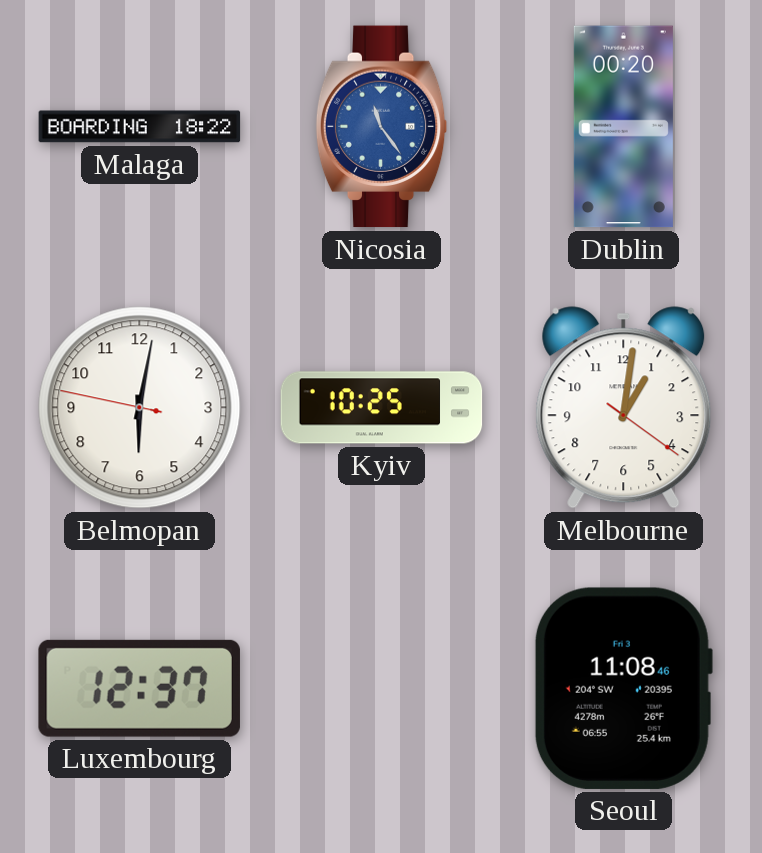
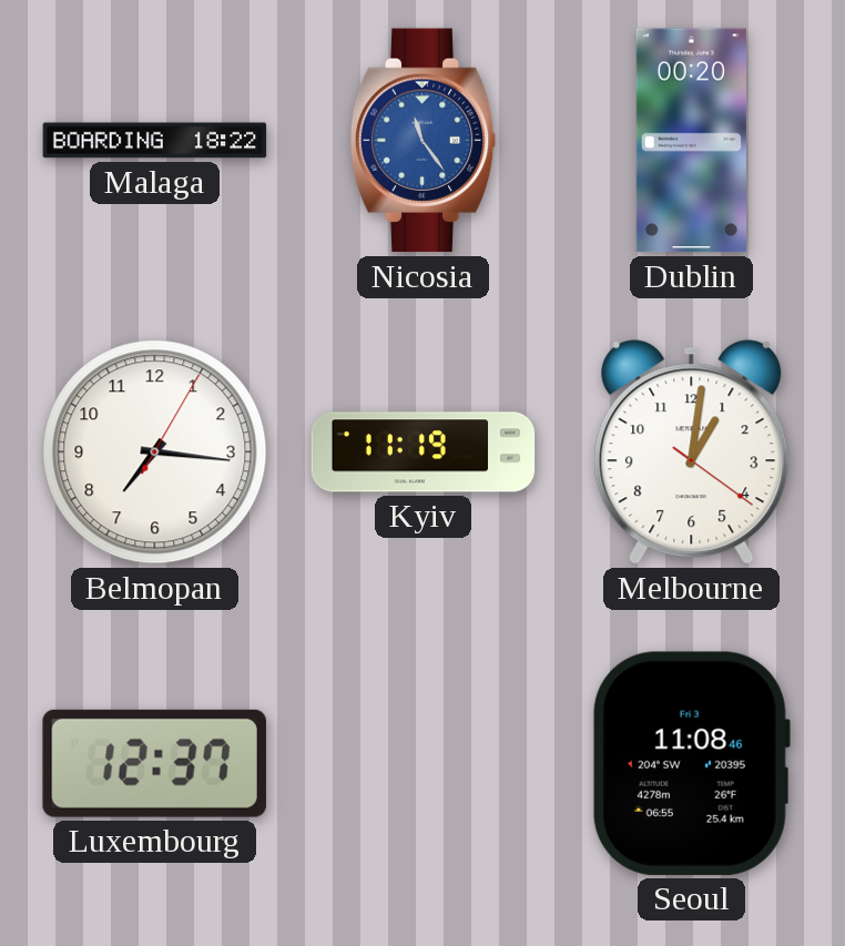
Belmopan: 6:01 -> 7:16 (155, 452)
Kyiv: 10:25 -> 11:19 (424, 452)
